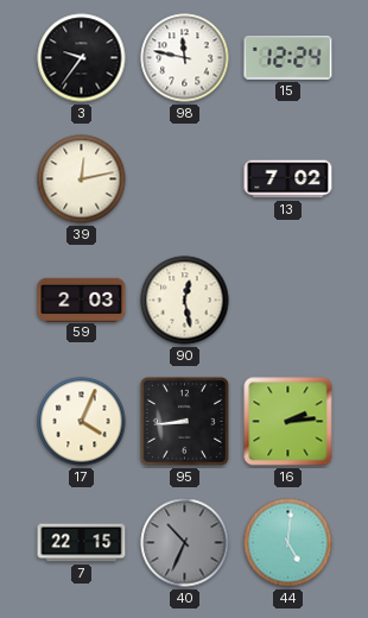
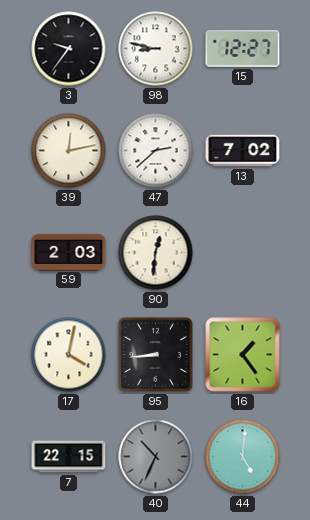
98: 11:47 -> 8:47 (156, 49)
15: 12:24 -> 12:27 (243, 49)
47: none -> 2:38 (156, 151)
90: 12:28 -> 12:31 (156, 253)
17: 4:04 -> 4:02 (69, 355)
16: 2:14 -> 1:24 (243, 355)
